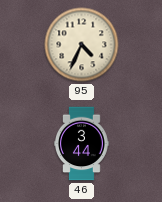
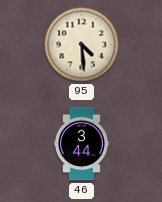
95: 4:34 -> 4:29 (82, 45)
